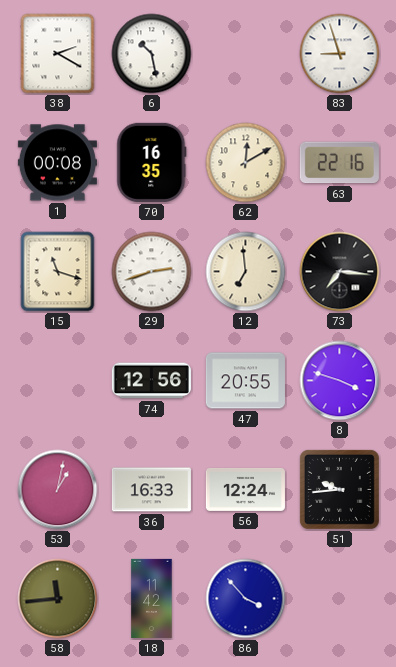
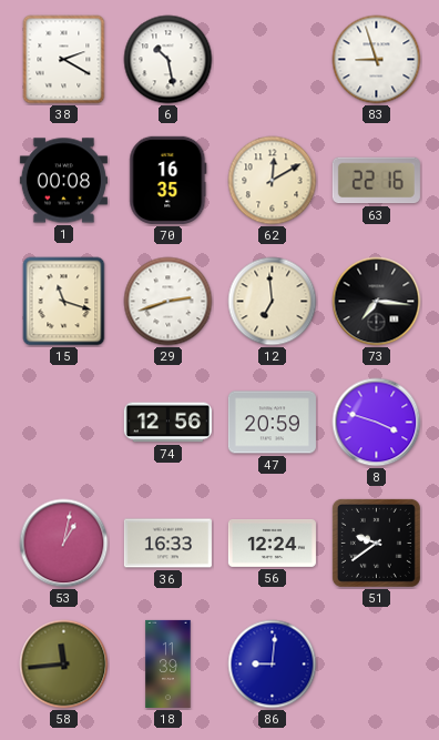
47: 20:55 -> 20:59 (272, 423)
51: 9:44 -> 9:39 (376, 543)
18: 11:42 -> 11:39 (169, 663)
86: 3:53 -> 9:01 (273, 665)
